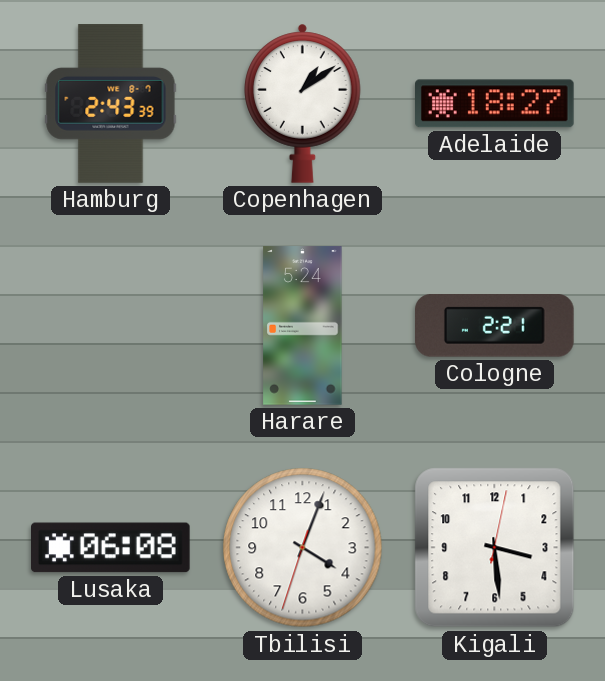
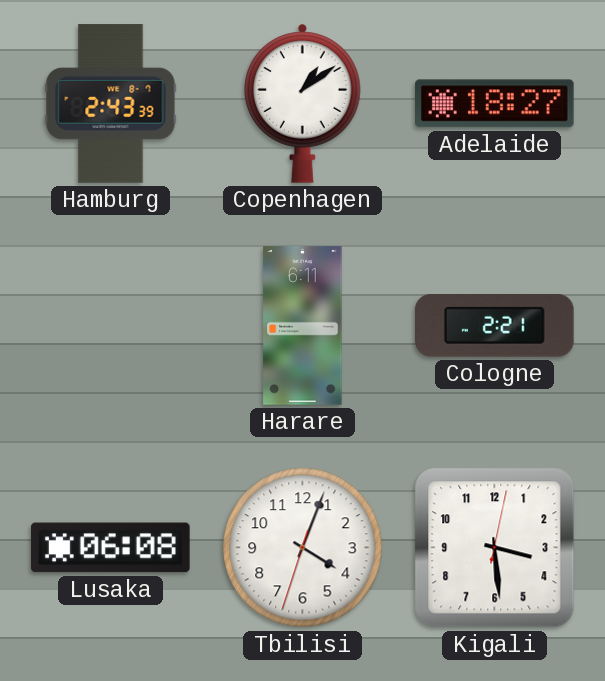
Harare: 5:24 -> 6:11 (303, 326)
